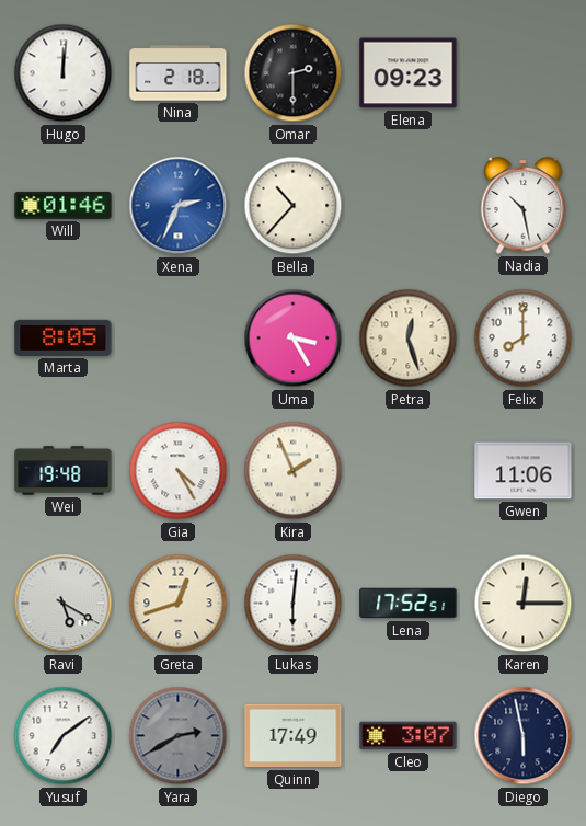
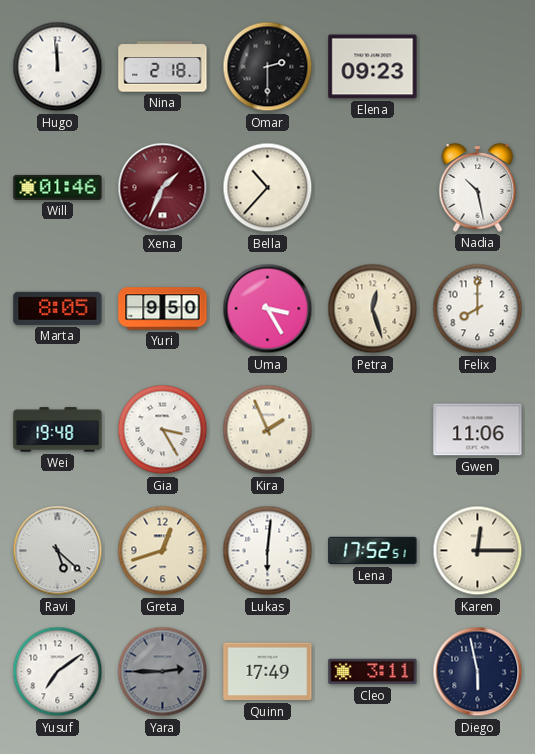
Hugo: 12:01 -> 11:59 (58, 67)
Xena: 2:34 -> 1:34 (163, 188)
Xena dial: blue -> burgundy (163, 188)
Yuri: none -> 9:50 (163, 309)
Gia: 4:25 -> 3:25 (163, 430)
Ravi: 5:20 -> 5:22 (58, 551)
Yara: 2:40 -> 2:45 (163, 672)
Cleo: 3:07 -> 3:11 (373, 672)
